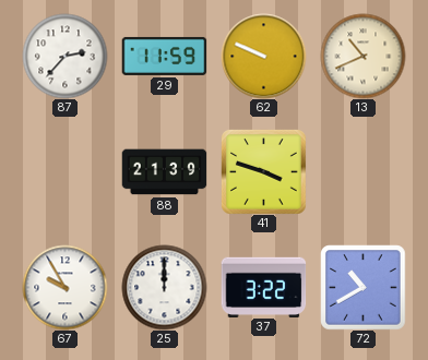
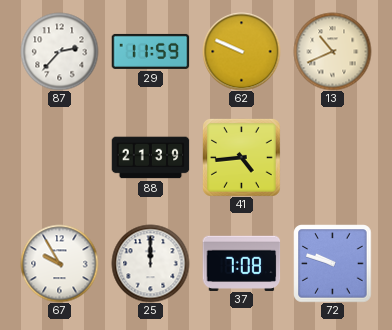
41: 3:48 -> 4:44 (241, 157)
37: 3:22 -> 7:08 (241, 263)
72: 10:40 -> 9:48 (332, 263)
